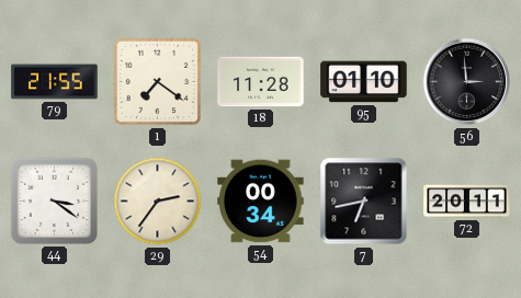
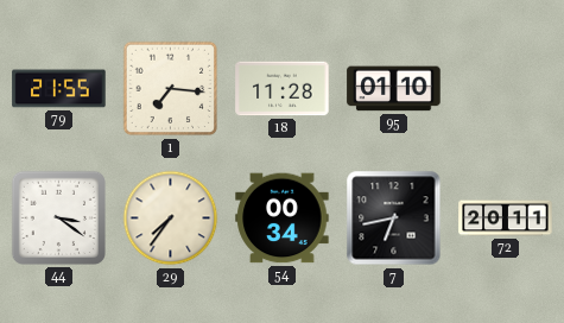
1: 7:21 -> 7:16 (171, 89)
56: 2:59 -> none (467, 82)
29: 2:36 -> 7:36 (171, 218)
